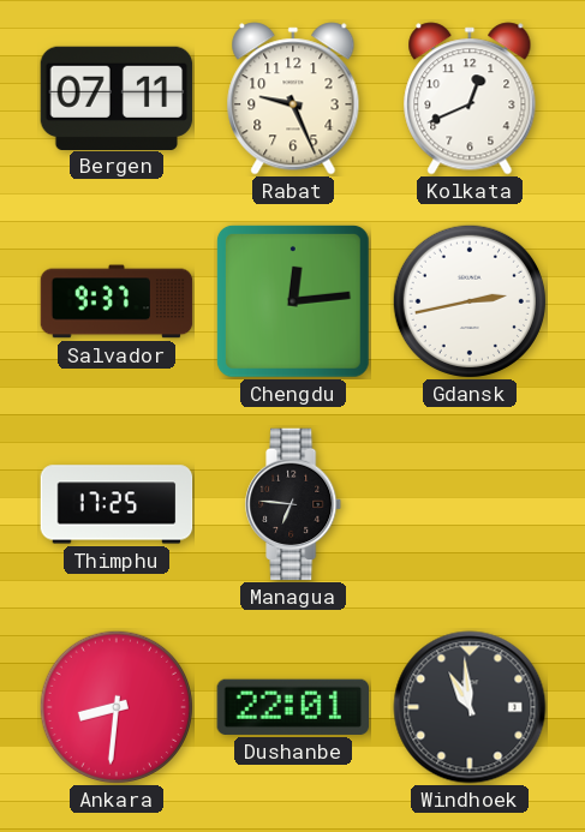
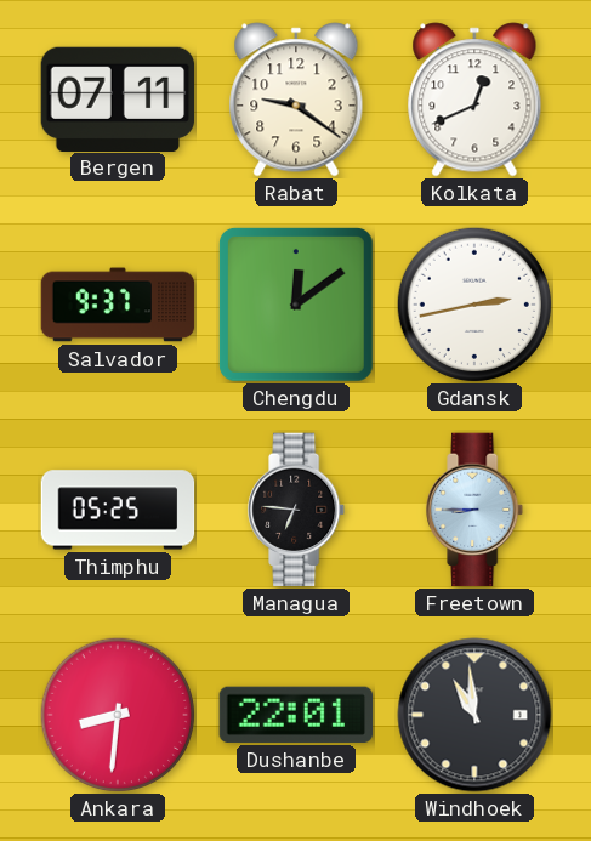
Rabat: 9:26 -> 9:21 (296, 100)
Chengdu: 12:14 -> 12:09 (296, 305)
Thimphu: 17:25 -> 05:25 (118, 510)
Freetown: none -> 8:45 (476, 510)
